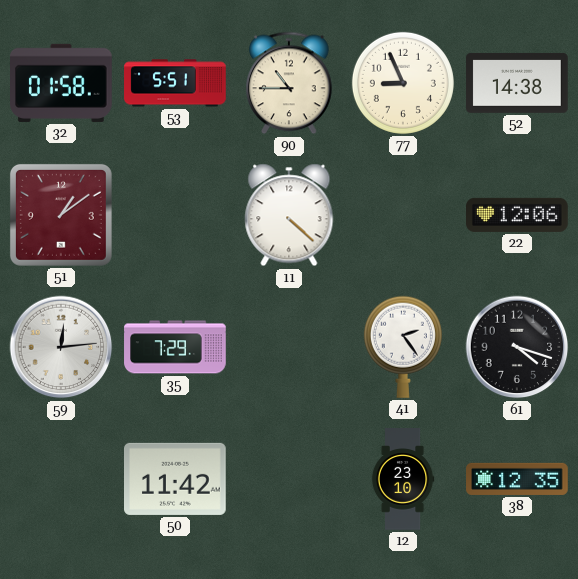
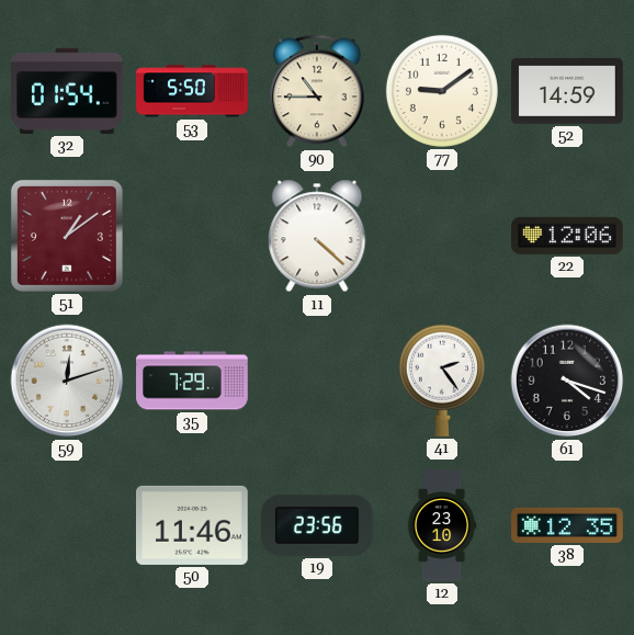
32: 01:58 -> 01:54 (68, 91)
53: 5:51 -> 5:50 (192, 91)
77: 8:56 -> 9:09 (442, 91)
52: 14:38 -> 14:59 (567, 91)
59: 12:14 -> 12:12 (67, 381)
50: 11:42 -> 11:46 (193, 525)
19: none -> 23:56 (318, 525)
